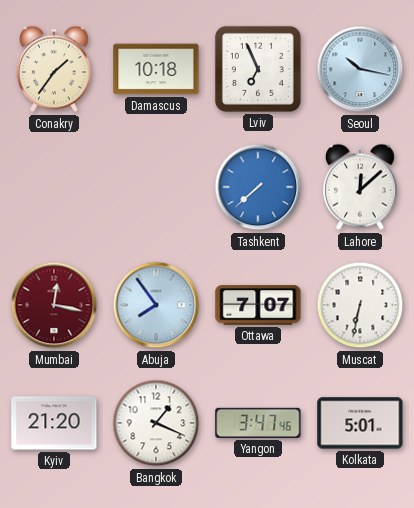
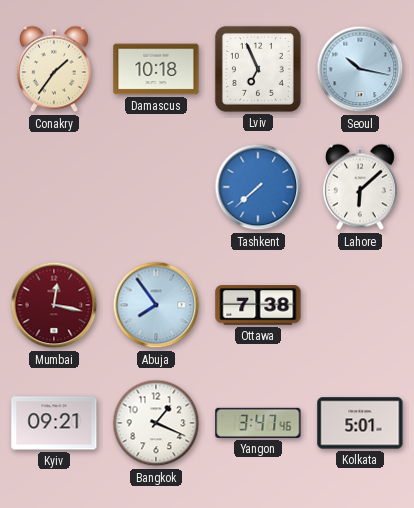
Lahore: 12:08 -> 6:08 (361, 187)
Ottawa: 7:07 -> 7:38 (258, 305)
Muscat: 6:32 -> none (360, 305)
Kyiv: 21:20 -> 09:21 (54, 423)
